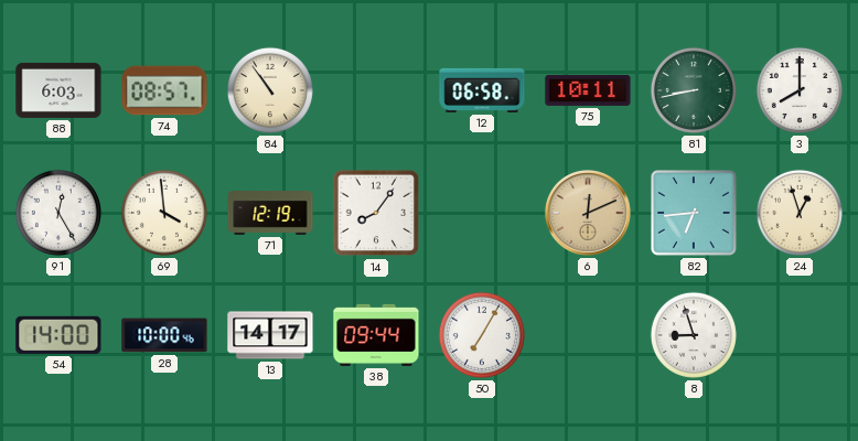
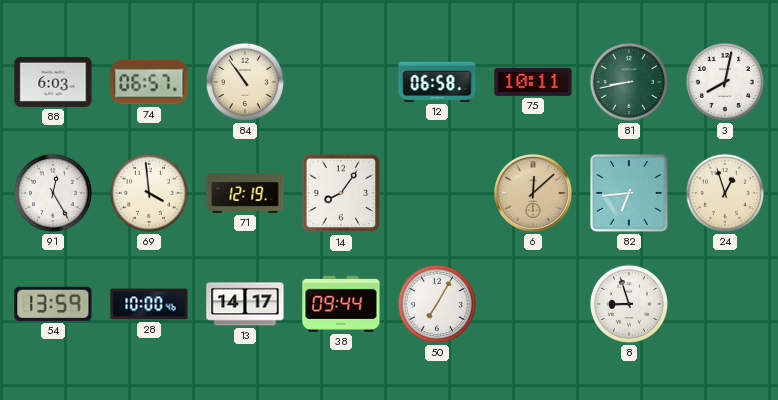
74: 08:57 -> 06:57 (149, 82)
3: 8:00 -> 8:02 (725, 82)
6: 12:11 -> 12:08 (534, 194)
54: 14:00 -> 13:59 (53, 304)
